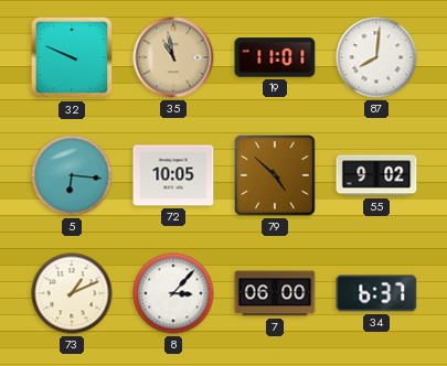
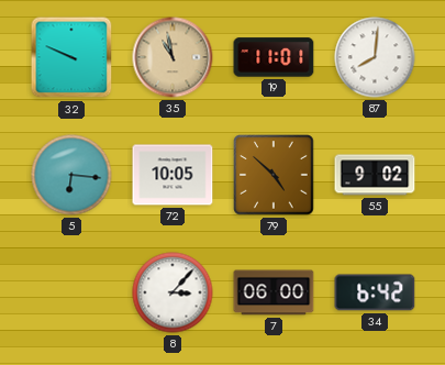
73: 1:11 -> none (72, 293)
34: 6:37 -> 6:42 (375, 292)
